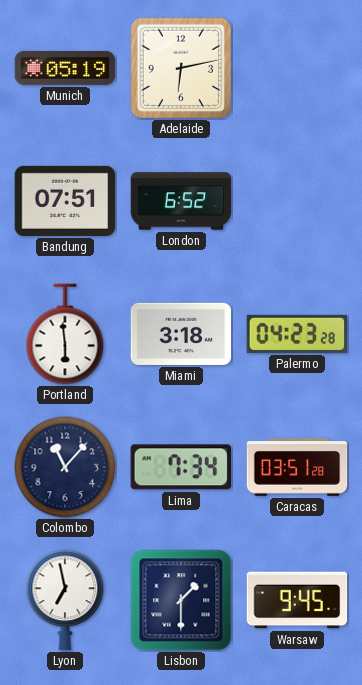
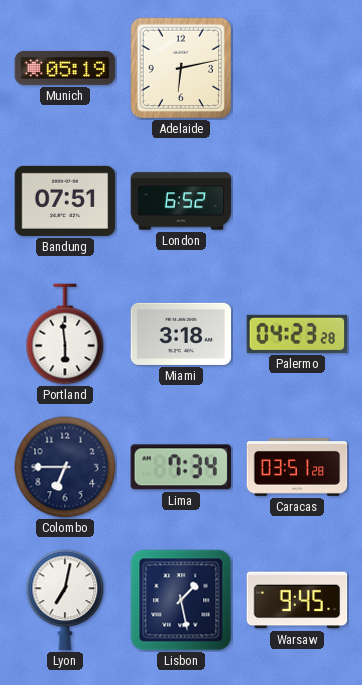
Colombo: 11:07 -> 6:45 (65, 467)
Lyon: 6:58 -> 7:02 (65, 600)
Lisbon: 1:30 -> 1:28 (181, 600)
